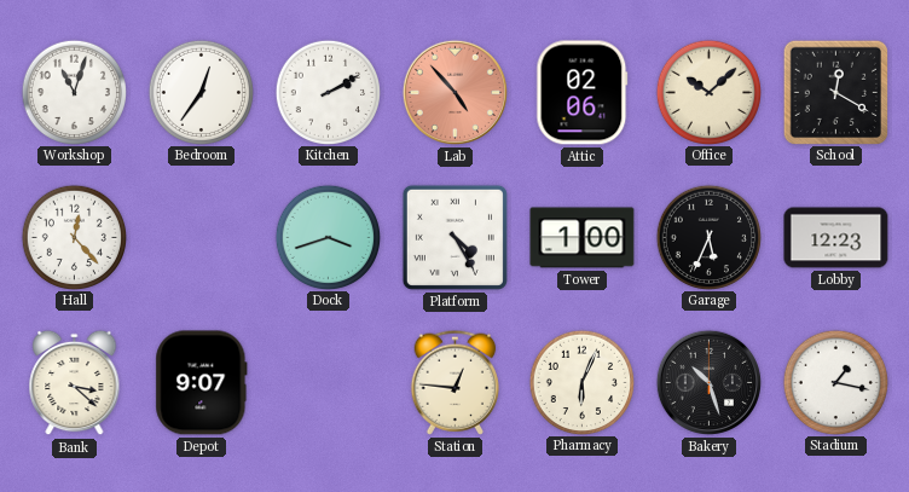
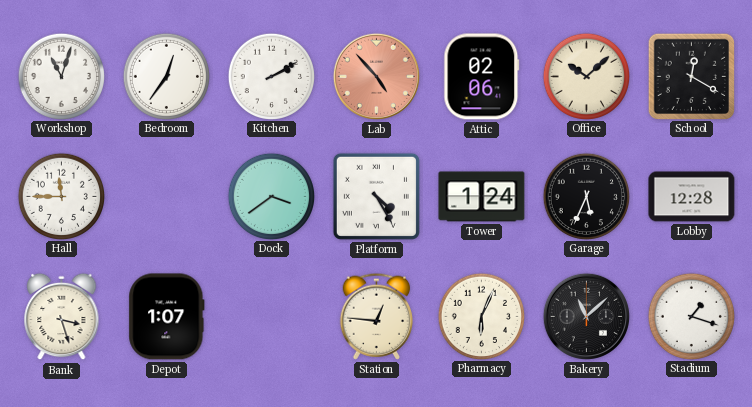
Hall: 12:23 -> 11:45 (61, 196)
Dock: 3:42 -> 3:39 (271, 196)
Tower: 1:00 -> 1:24 (482, 197)
Lobby: 12:23 -> 12:28 (692, 197)
Bank: 3:22 -> 3:27 (62, 317)
Depot: 9:07 -> 1:07 (167, 317)
Bakery: 10:27 -> 11:08 (586, 316)
Stadium: 1:17 -> 1:18 (691, 316)
